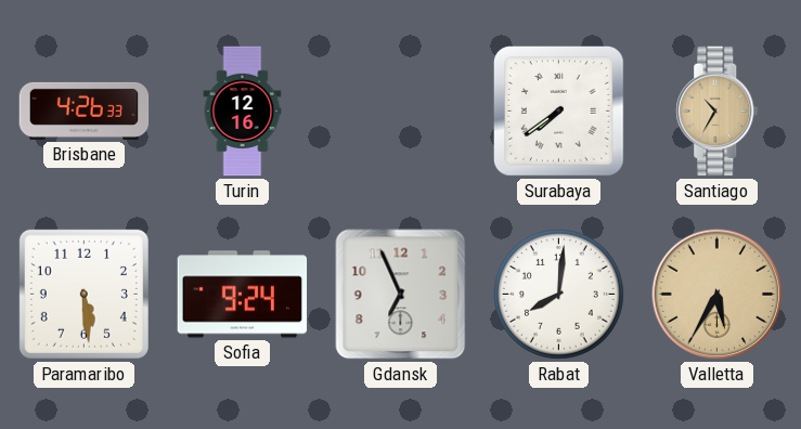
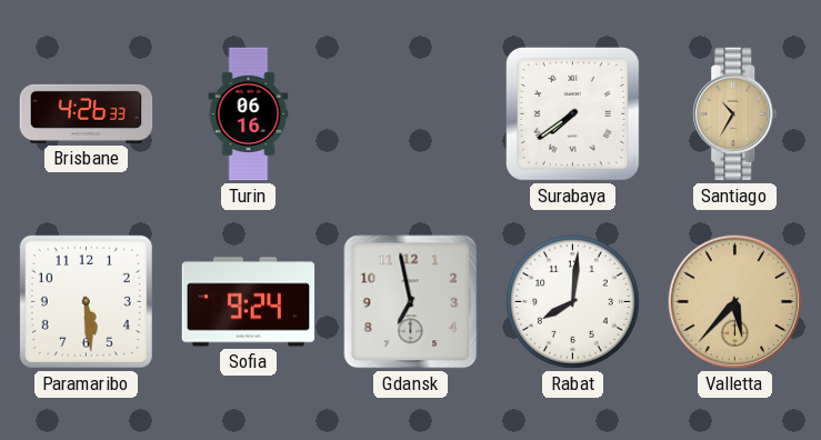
Turin: 12:16 -> 06:16 (249, 114)
Gdansk: 6:56 -> 6:58 (411, 302)
Valletta: 5:35 -> 5:37 (735, 302)
